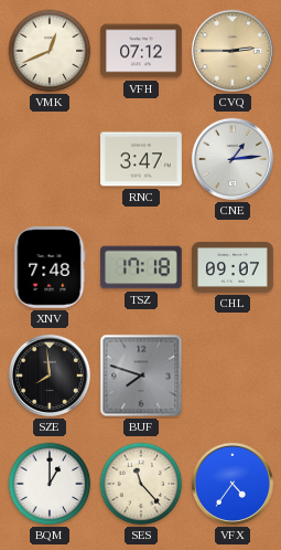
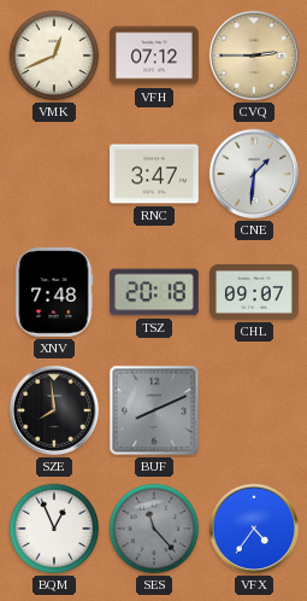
CNE: 1:14 -> 1:31 (254, 174)
TSZ: 17:18 -> 20:18 (155, 292)
BUF: 7:48 -> 8:11 (154, 410)
BQM: 1:00 -> 12:56 (54, 529)
SES dial: cream -> grey (154, 529)
